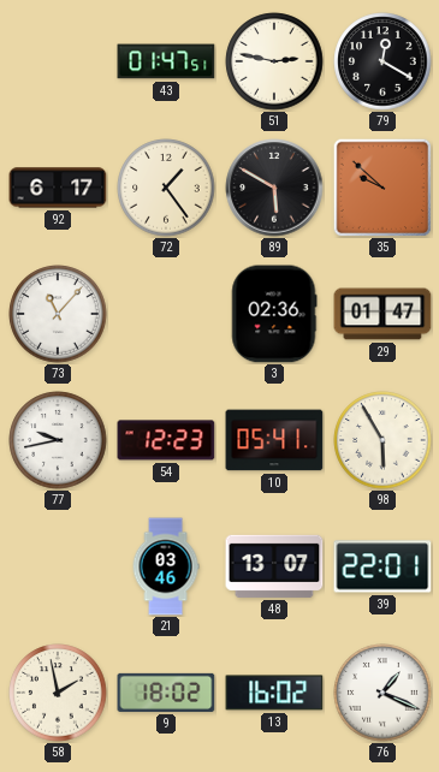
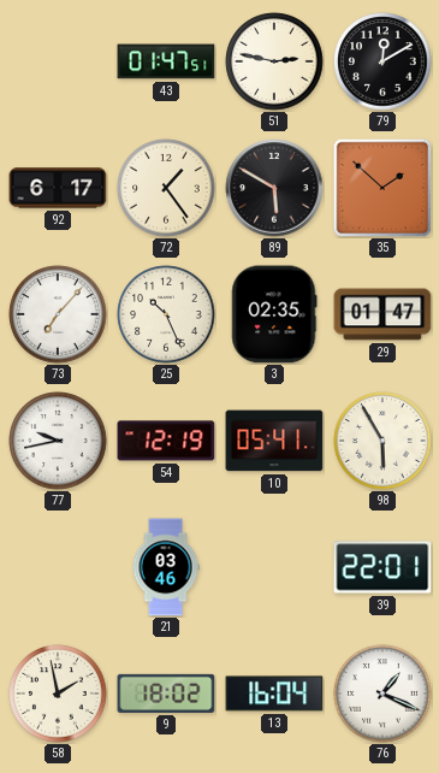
79: 12:20 -> 12:10 (382, 61)
35: 9:52 -> 1:52 (382, 188)
73: 11:07 -> 7:07 (58, 314)
25: none -> 10:26 (166, 314)
3: 02:36 -> 02:35 (274, 314)
54: 12:23 -> 12:19 (166, 441)
48: 13:07 -> none (274, 566)
13: 16:02 -> 16:04 (274, 694)
